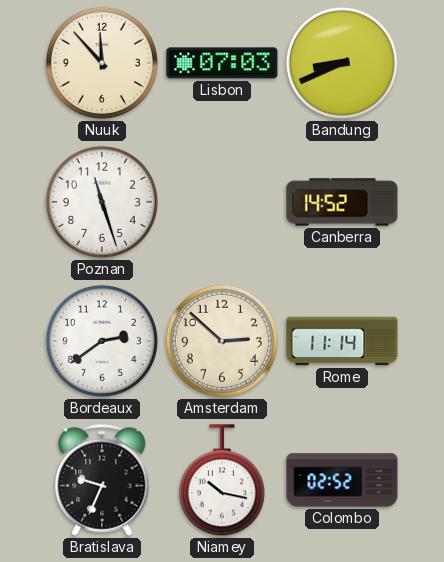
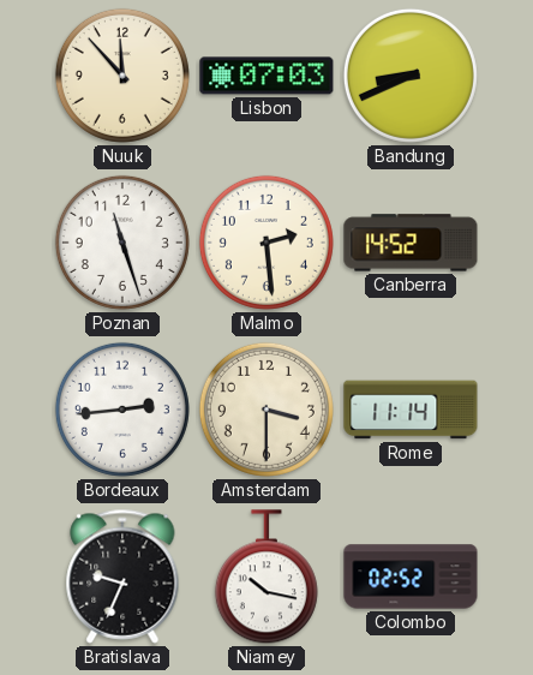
Malmo: none -> 2:29 (266, 243)
Bordeaux: 2:39 -> 2:44 (122, 410)
Amsterdam: 2:52 -> 3:30 (266, 410)
